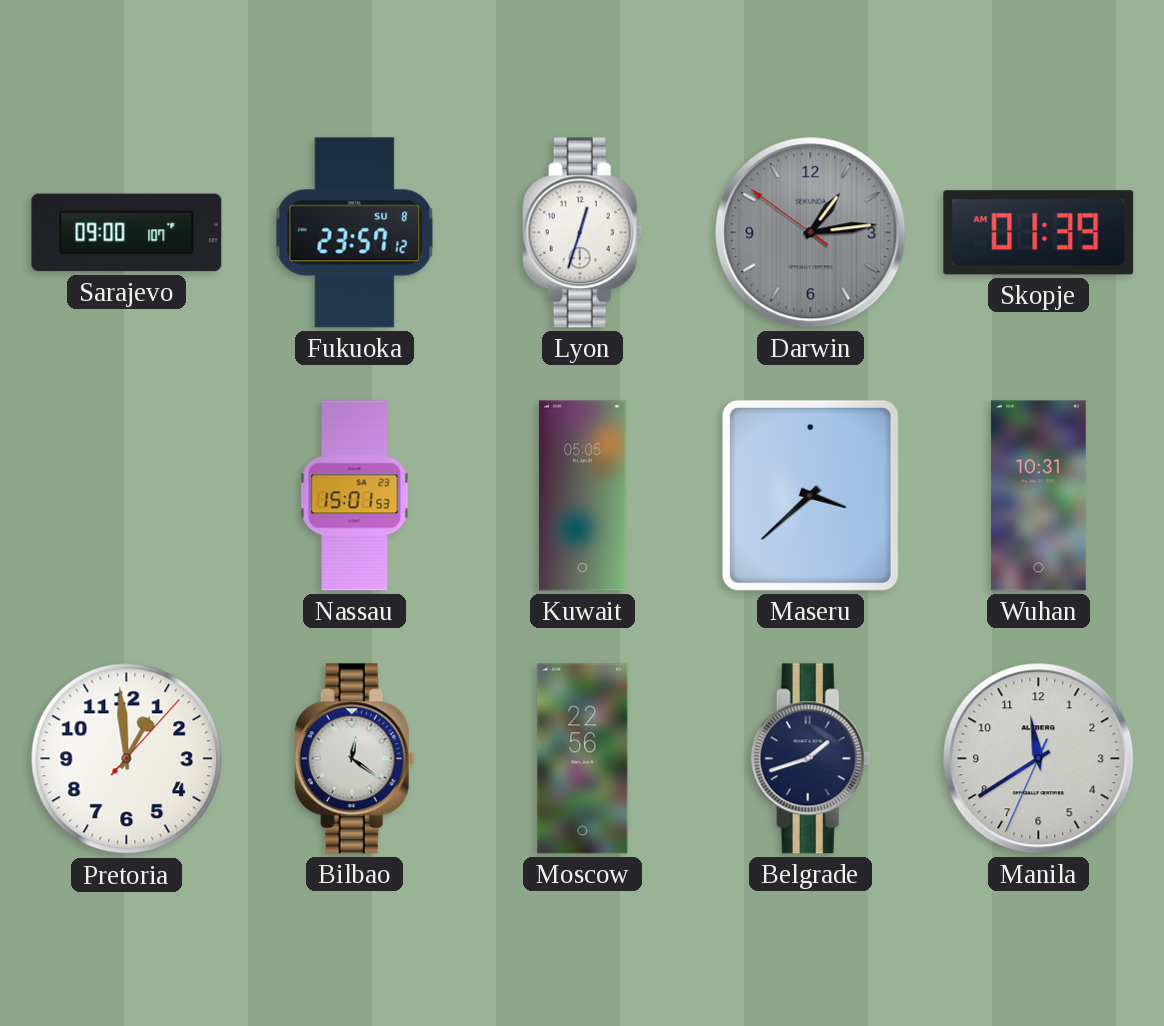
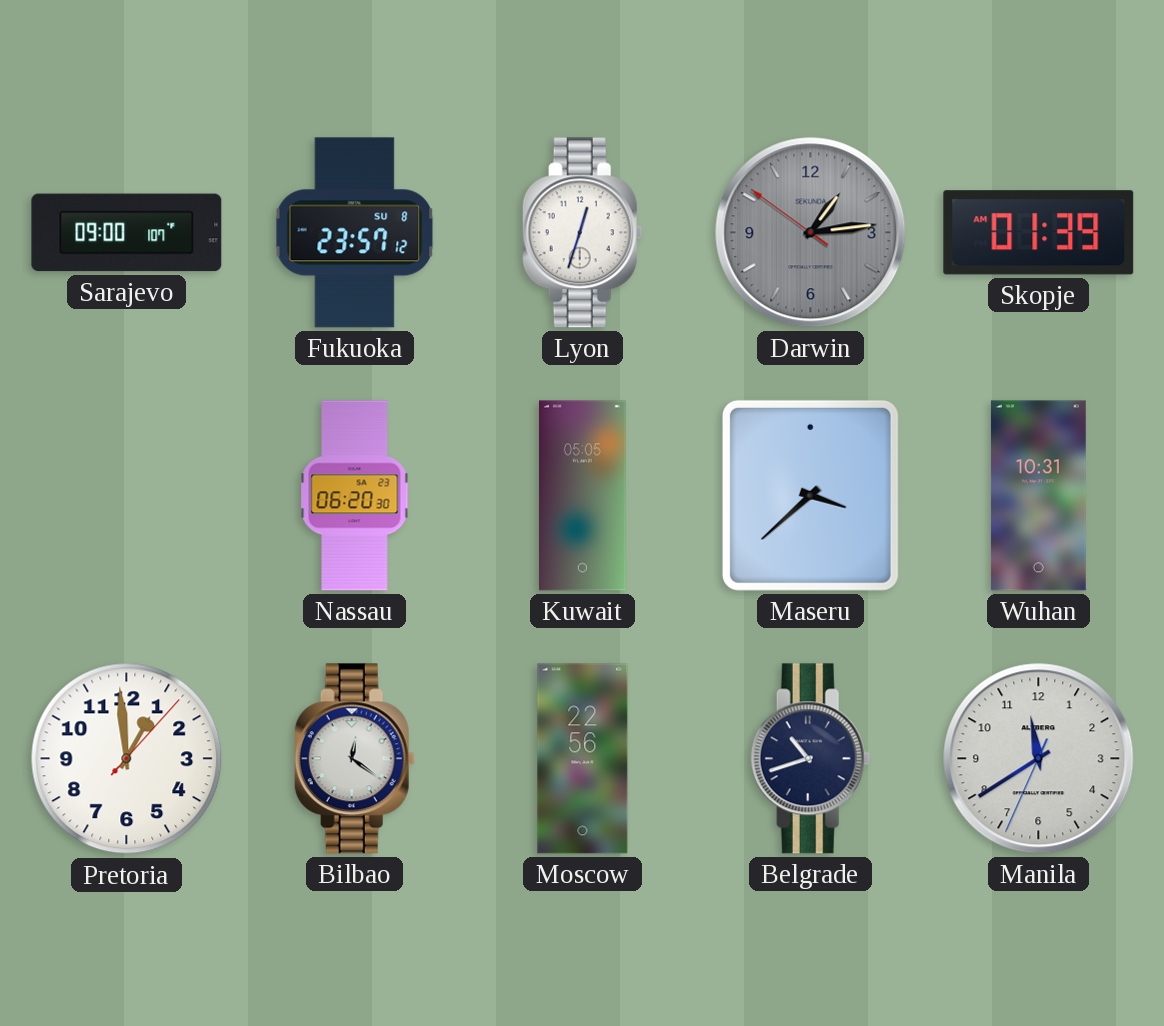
Nassau: 15:01 -> 06:20 (355, 496)
Belgrade: 1:42 -> 10:42 (810, 759)
